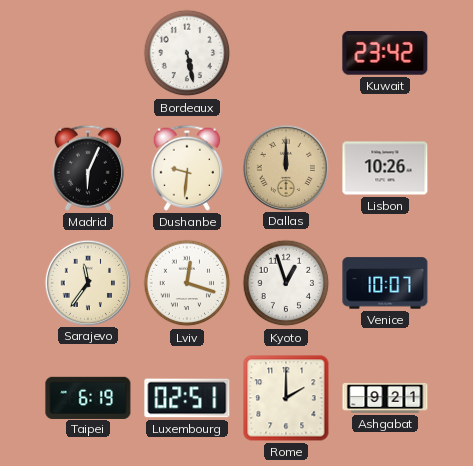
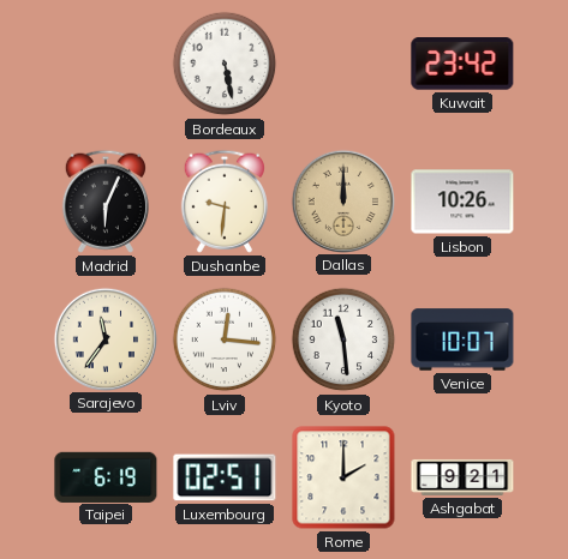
Lviv: 12:18 -> 12:16 (225, 339)
Kyoto: 12:57 -> 11:29 (343, 339)
